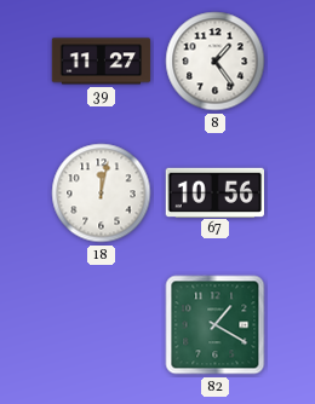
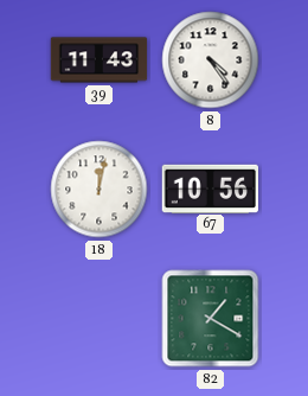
39: 11:27 -> 11:43 (100, 60)
8: 1:24 -> 4:24 (211, 60)
